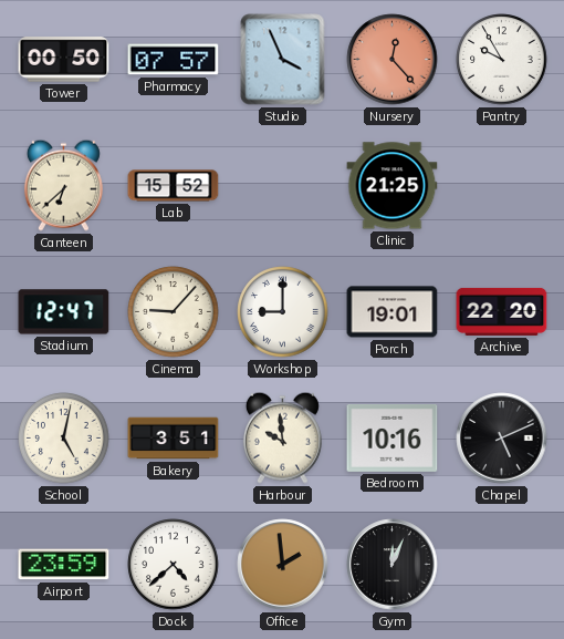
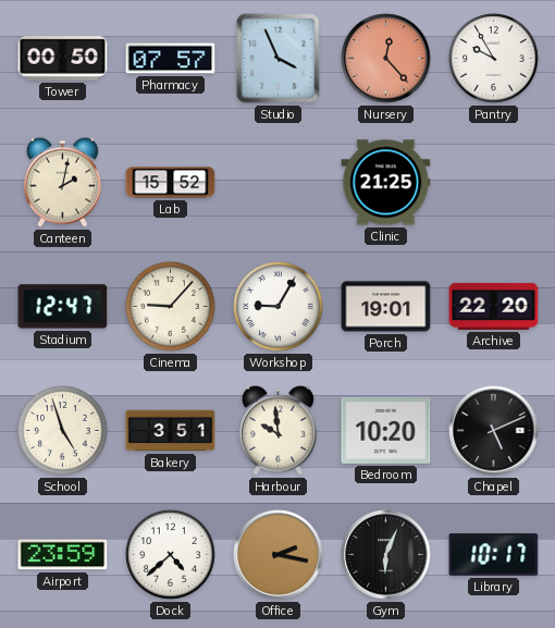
Canteen: 6:38 -> 2:02 (62, 182)
Workshop: 9:00 -> 9:05 (279, 307)
School: 5:02 -> 4:57 (63, 431)
Bedroom: 10:16 -> 10:20 (386, 430)
Office: 1:59 -> 2:17 (279, 555)
Gym: 12:04 -> 6:04 (386, 555)
Library: none -> 10:17 (494, 555)
